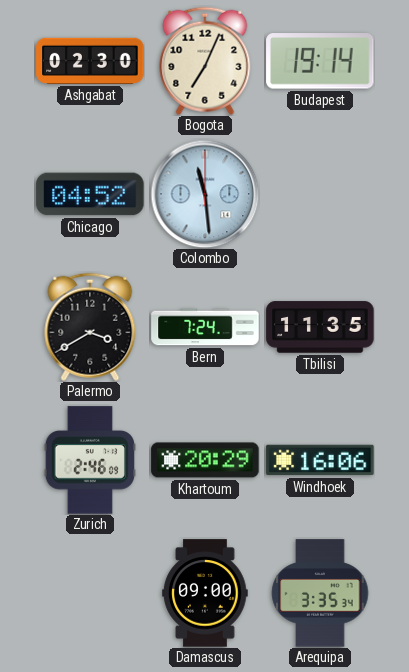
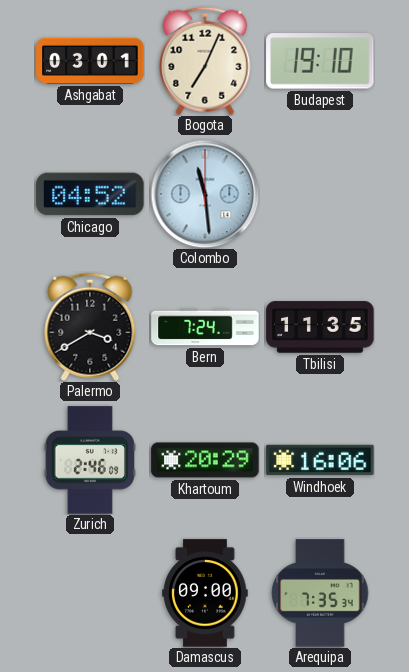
Ashgabat: 02:30 -> 03:01 (90, 61)
Budapest: 19:14 -> 19:10 (320, 61)
Arequipa: 3:35 -> 7:35 (320, 593)
